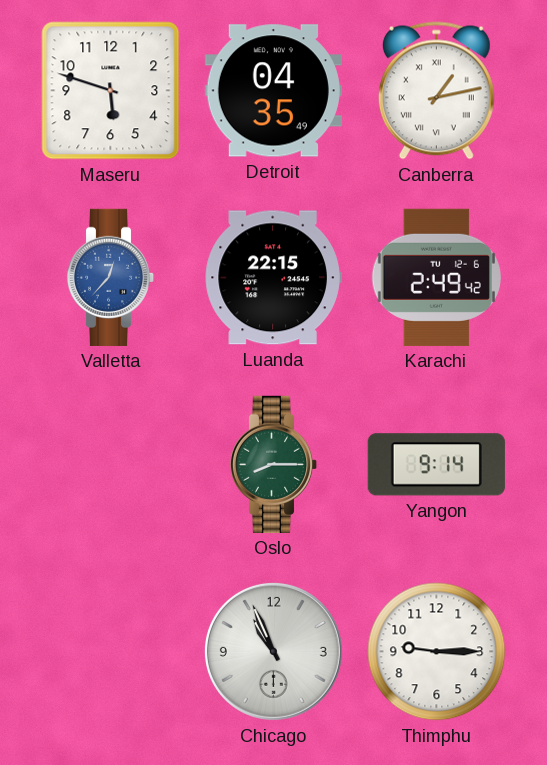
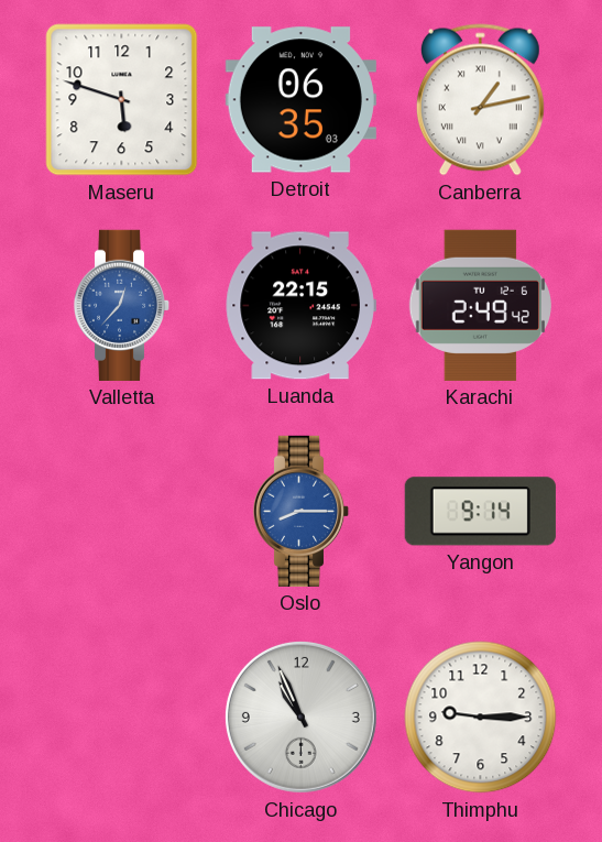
Detroit: 04:35 -> 06:35 (300, 100)
Oslo dial: green -> blue (302, 511)
